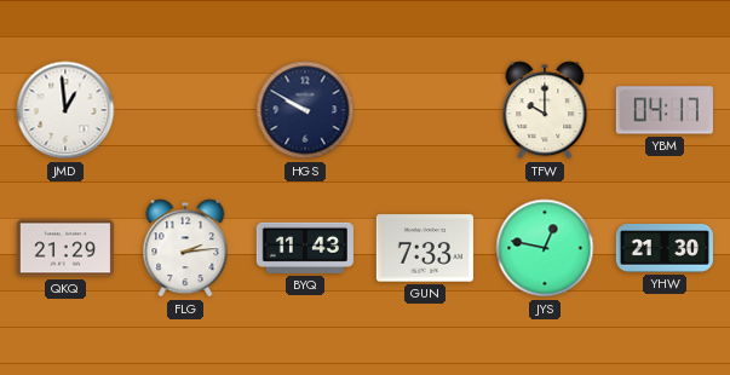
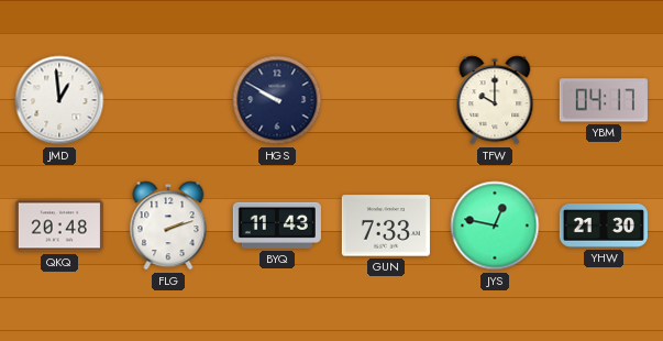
QKQ: 21:29 -> 20:48 (59, 226)
FLG: 2:14 -> 2:12 (168, 226)
